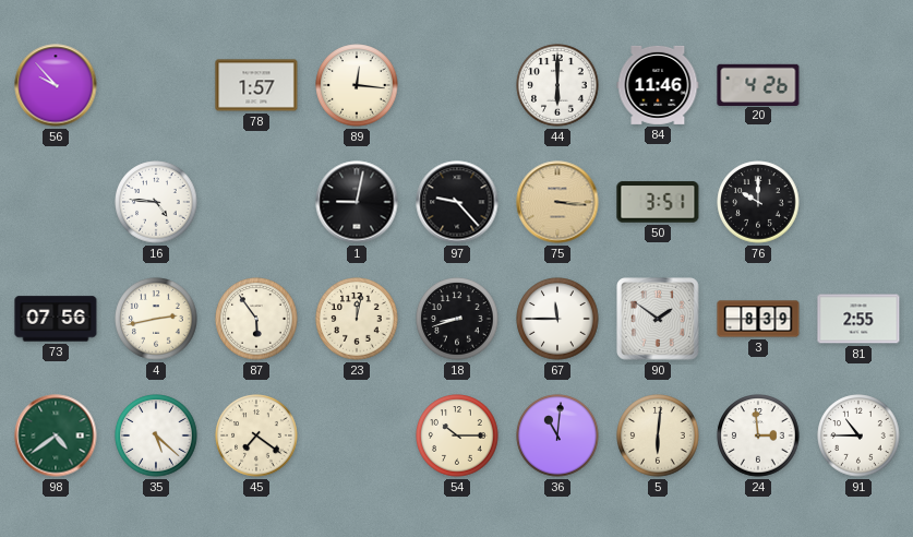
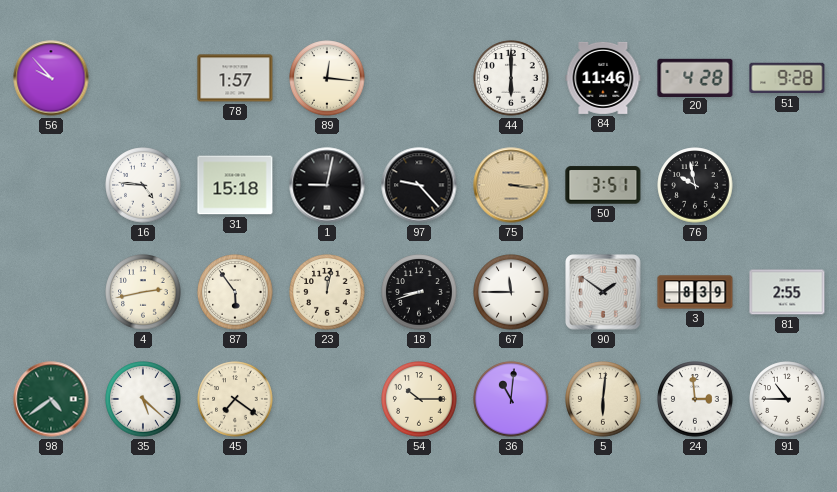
20: 4:26 -> 4:28 (695, 77)
51: none -> 9:28 (787, 78)
31: none -> 15:18 (235, 185)
76: 10:00 -> 9:58 (695, 185)
73: 07:56 -> none (56, 319)
